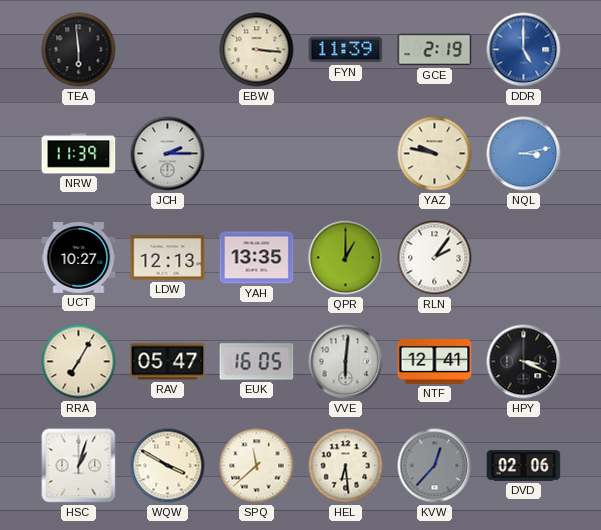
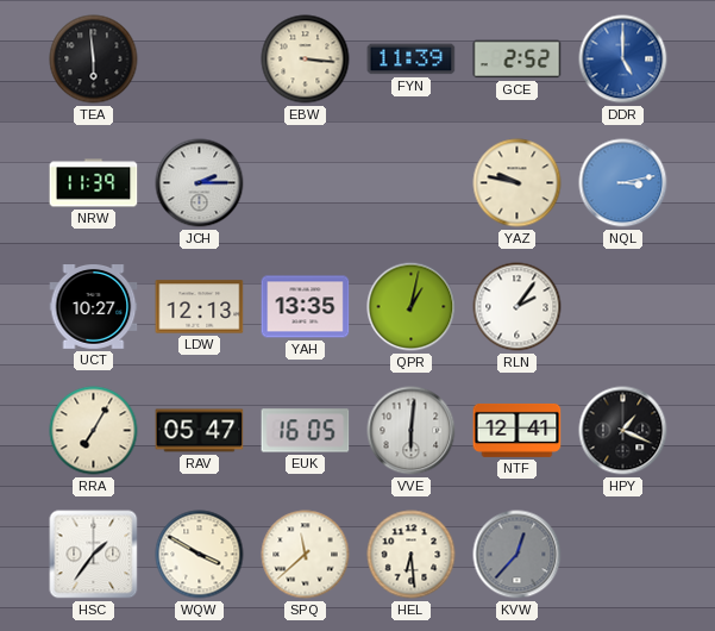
GCE: 2:19 -> 2:52 (518, 60)
QPR: 1:00 -> 1:02 (412, 307)
HPY: 3:19 -> 1:19 (623, 431)
HSC: 1:03 -> 1:36 (94, 555)
DVD: 02:06 -> none (524, 466)
